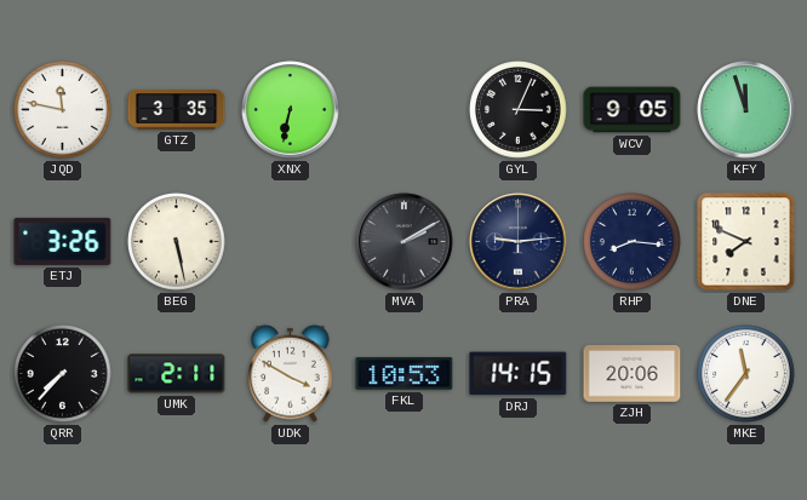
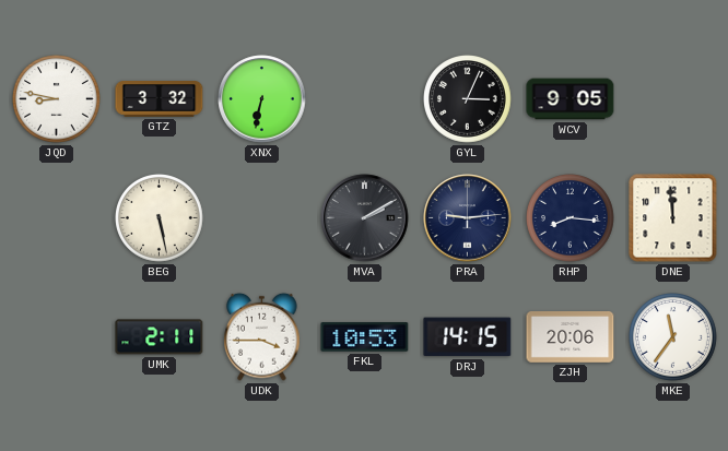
JQD: 11:47 -> 8:47 (57, 99)
GTZ: 3:35 -> 3:32 (160, 99)
KFY: 11:57 -> none (746, 110)
ETJ: 3:26 -> none (63, 241)
DNE: 7:49 -> 11:59 (673, 218)
QRR: 7:37 -> none (63, 374)
UDK: 3:50 -> 3:45 (262, 336)
